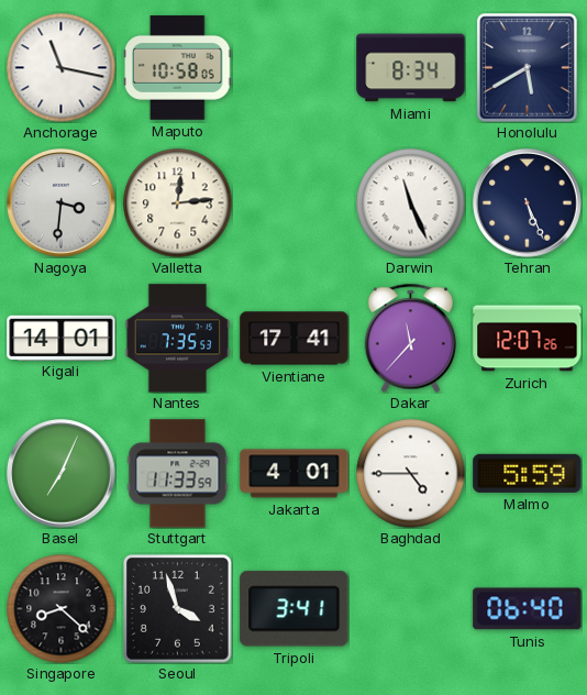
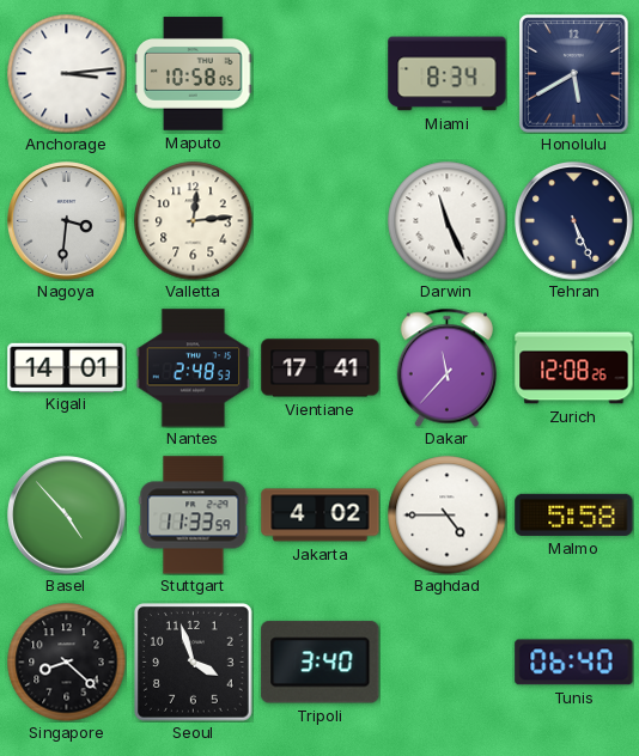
Anchorage: 11:17 -> 3:14 (67, 74)
Nantes: 7:35 -> 2:48 (194, 368)
Zurich: 12:07 -> 12:08 (574, 368)
Basel: 7:04 -> 4:53 (67, 516)
Jakarta: 4:01 -> 4:02 (321, 516)
Malmo: 5:59 -> 5:58 (574, 514)
Tripoli: 3:41 -> 3:40 (321, 663)
